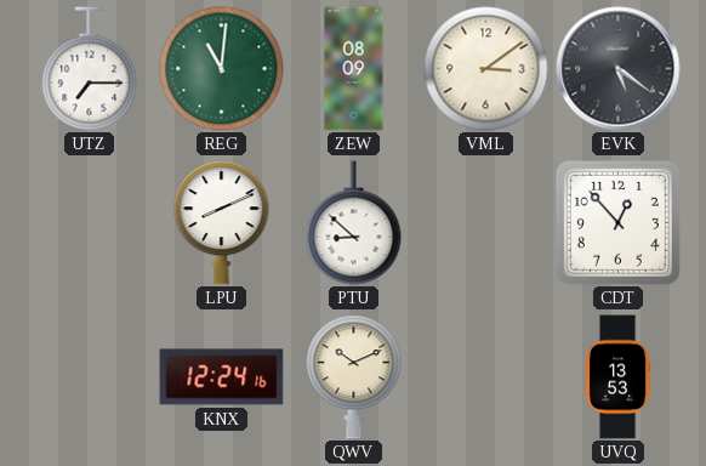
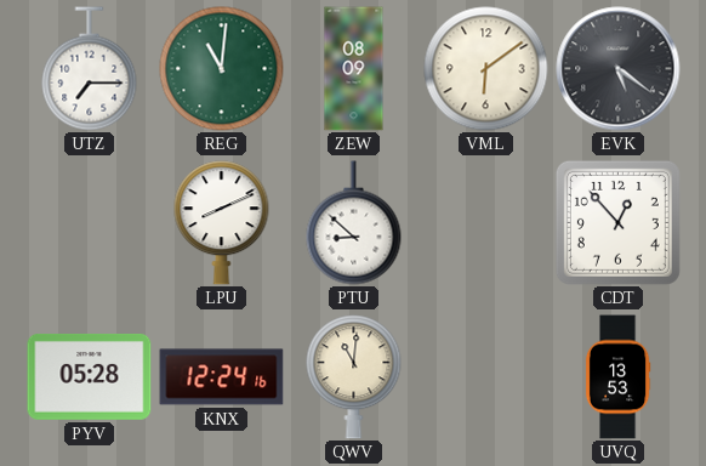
VML: 3:09 -> 6:09 (486, 69)
PYV: none -> 05:28 (90, 377)
QWV: 10:11 -> 11:01 (354, 377)
